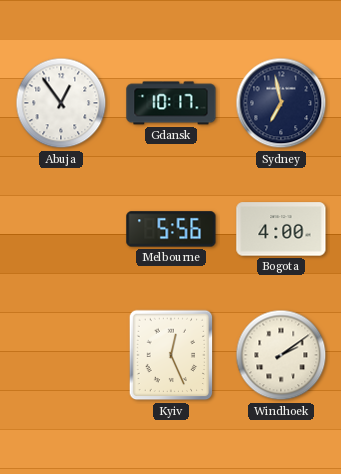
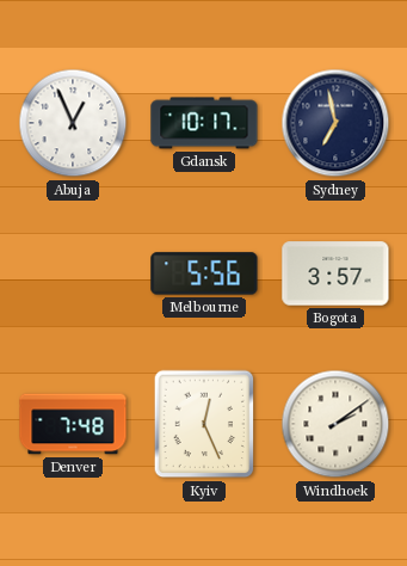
Abuja: 12:54 -> 12:56 (73, 123)
Bogota: 4:00 -> 3:57 (335, 273)
Denver: none -> 7:48 (73, 424)
